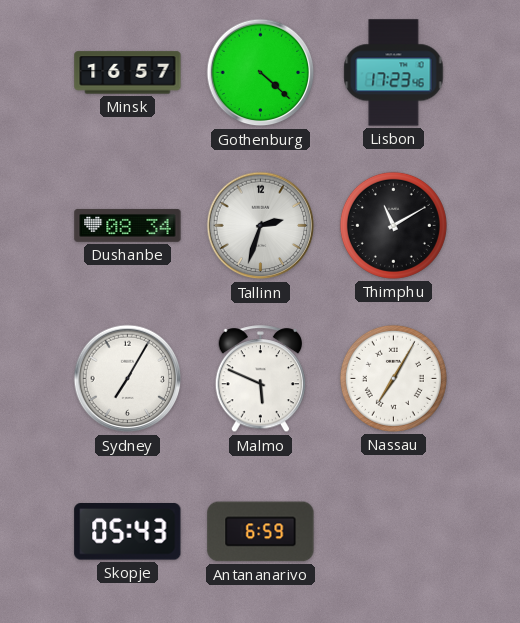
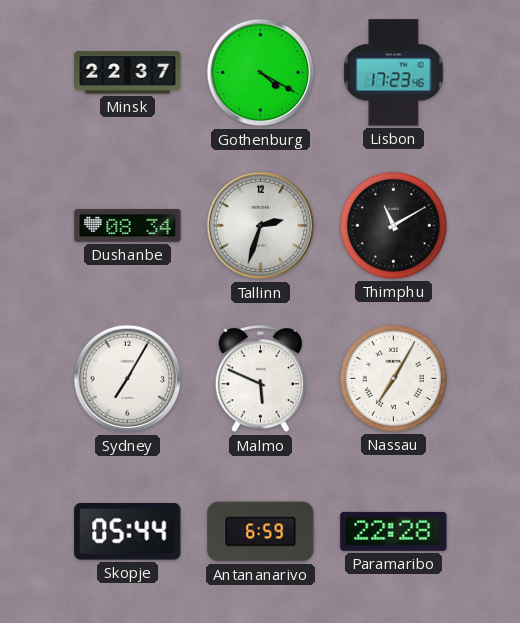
Minsk: 16:57 -> 22:37 (128, 73)
Gothenburg: 4:22 -> 4:20 (261, 73)
Skopje: 05:43 -> 05:44 (128, 532)
Paramaribo: none -> 22:28 (394, 531)
